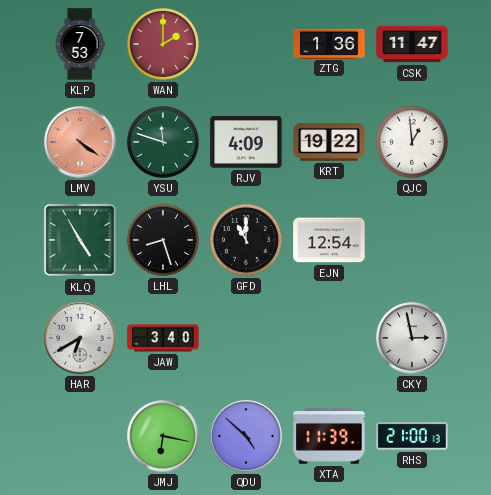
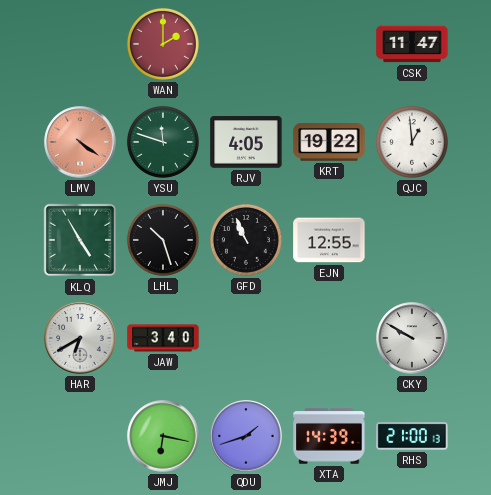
KLP: 7:53 -> none (80, 44)
ZTG: 1:36 -> none (329, 43)
RJV: 4:09 -> 4:05 (246, 142)
LHL: 8:27 -> 10:27 (163, 240)
GFD: 11:00 -> 10:56 (246, 240)
EJN: 12:54 -> 12:55 (329, 240)
CKY: 2:58 -> 9:50 (412, 338)
QDU: 4:52 -> 1:42 (246, 436)
XTA: 11:39 -> 14:39 (329, 436)
